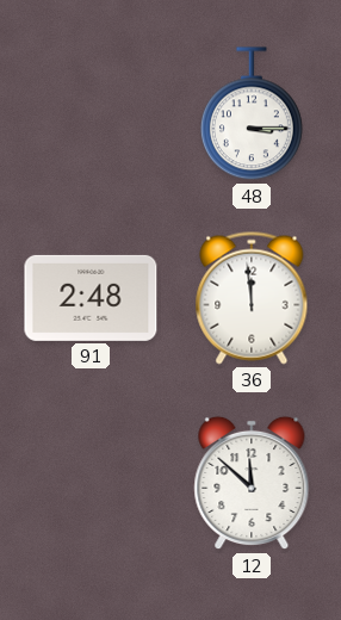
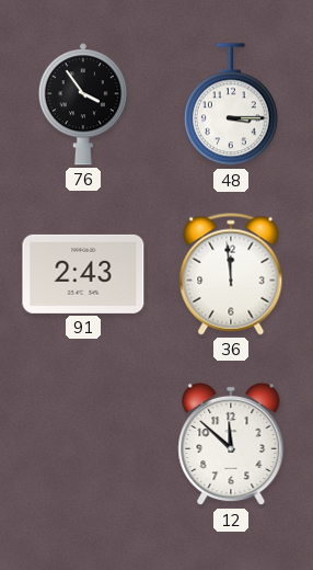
76: none -> 3:54 (83, 104)
91: 2:48 -> 2:43 (83, 274)
